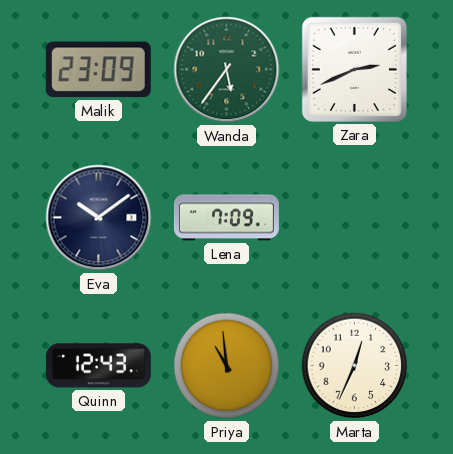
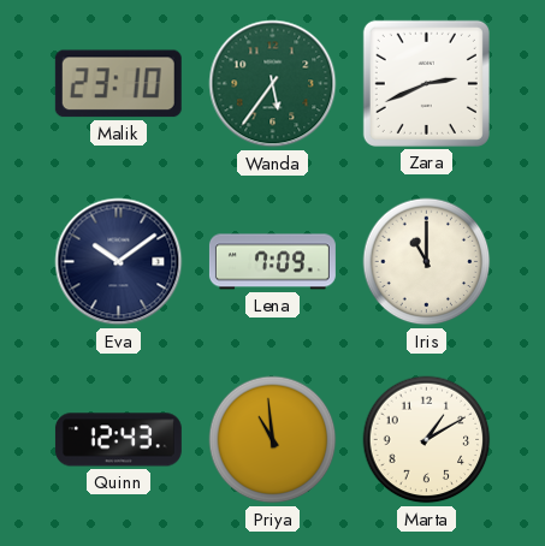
Malik: 23:09 -> 23:10 (118, 84)
Iris: none -> 11:00 (427, 262)
Marta: 12:34 -> 1:10 (427, 440)
